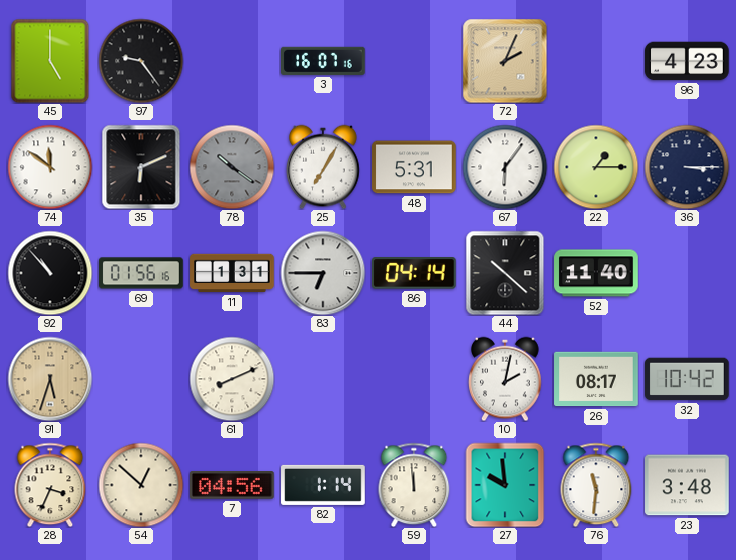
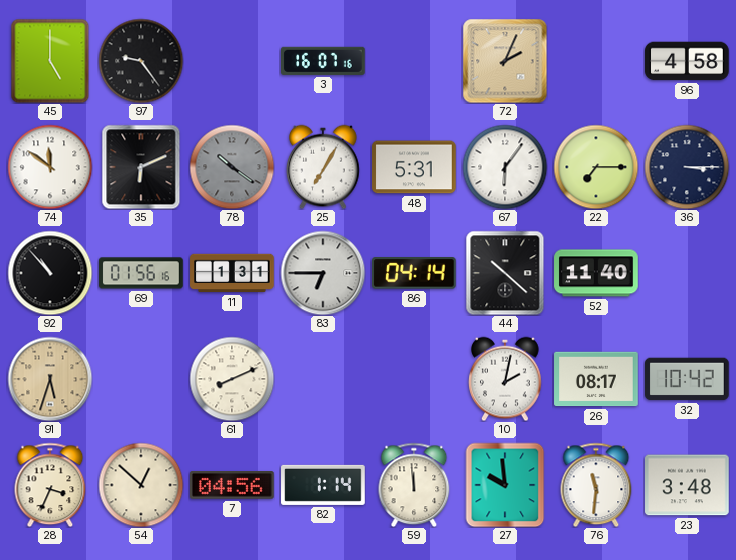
96: 4:23 -> 4:58 (687, 61)
22: 1:15 -> 7:15 (596, 167)
